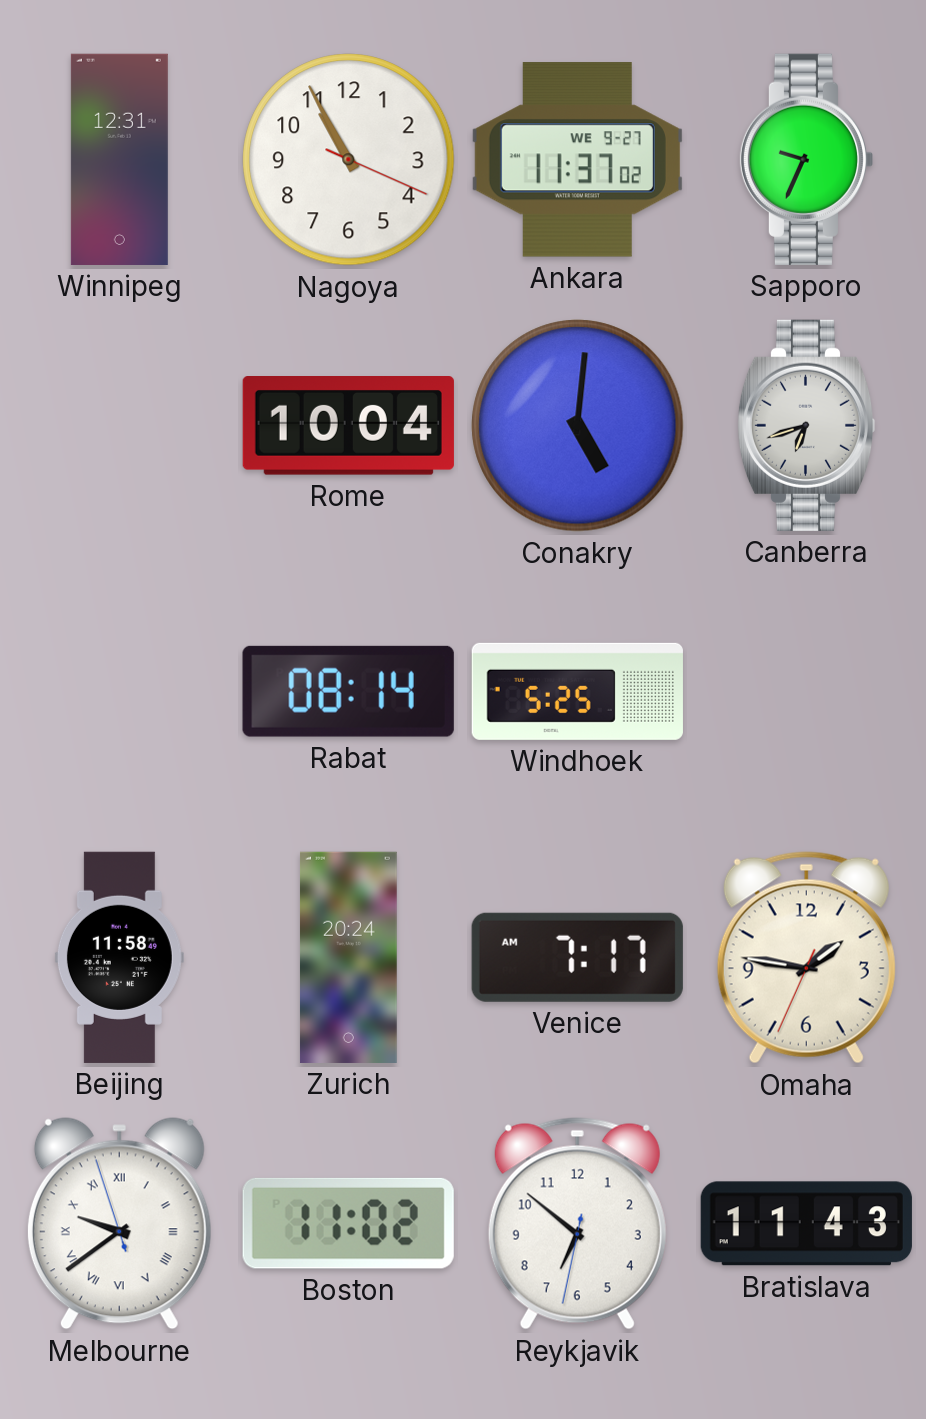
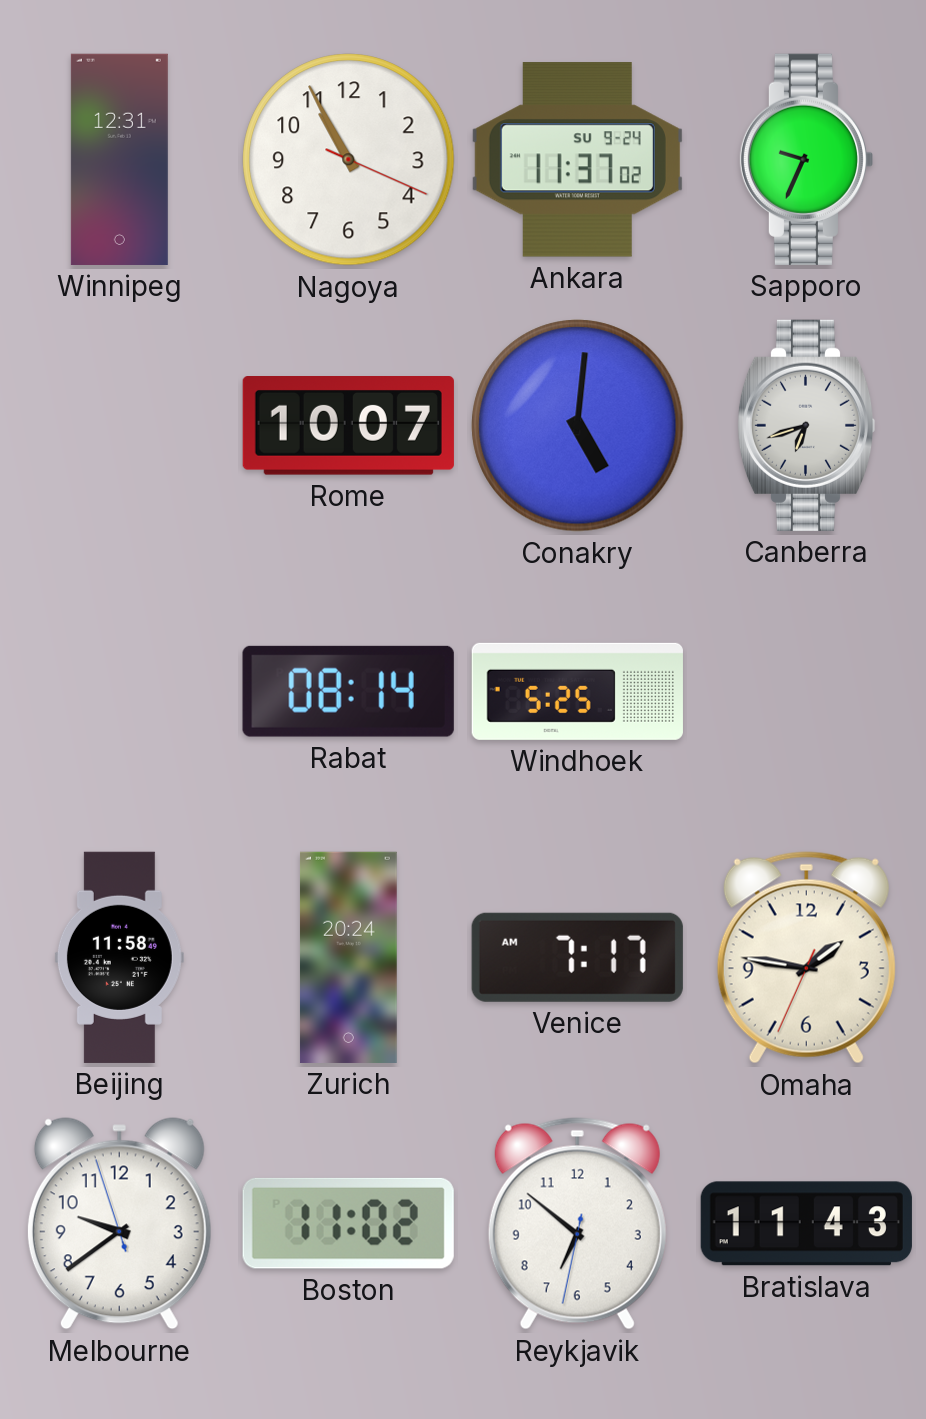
Ankara date: WE 9-27 -> SU 9-24 (577, 160)
Rome: 10:04 -> 10:07 (348, 426)
Melbourne numerals: Roman -> Arabic (119, 1224)
